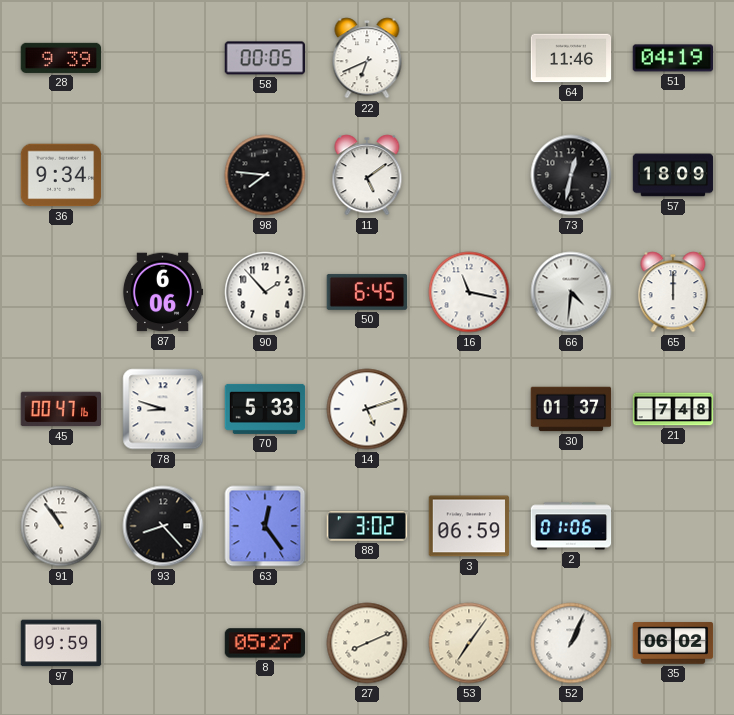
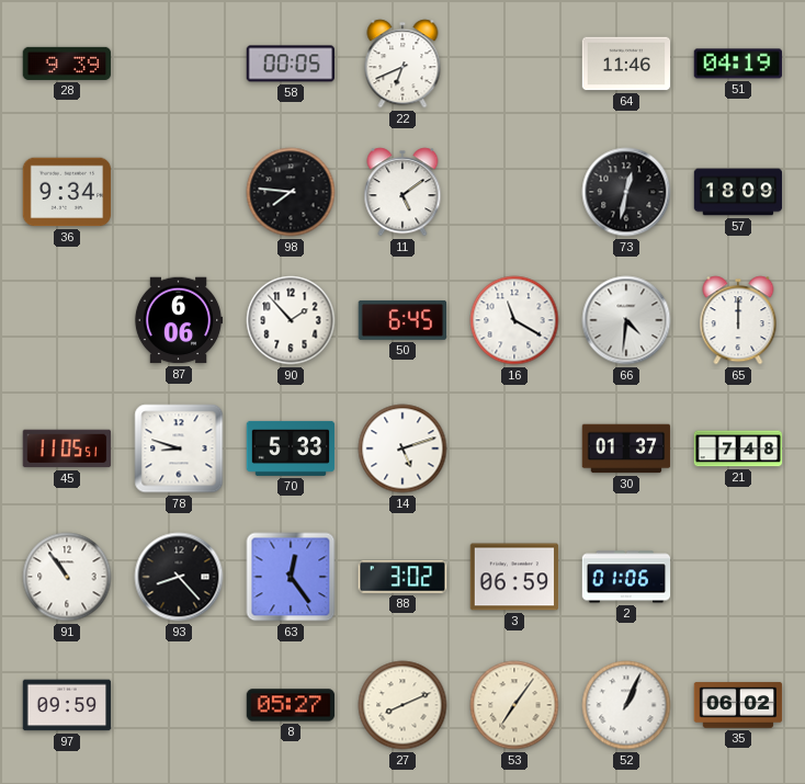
16: 11:17 -> 11:20 (514, 320)
45: 00:47 -> 11:05 (67, 448)
